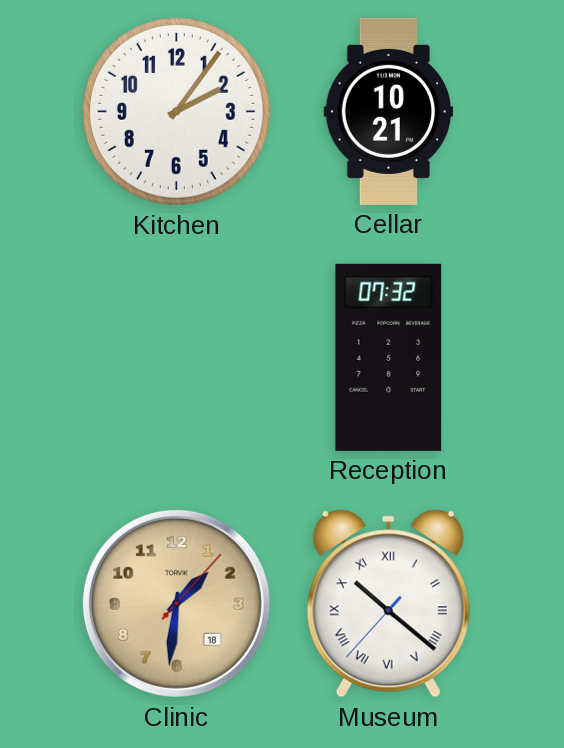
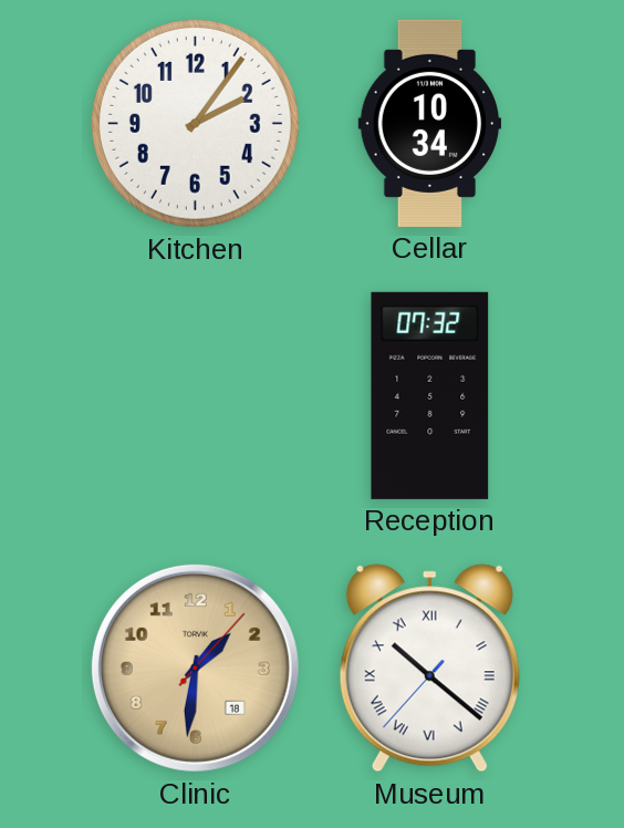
Cellar: 10:21 -> 10:34 (429, 123)
